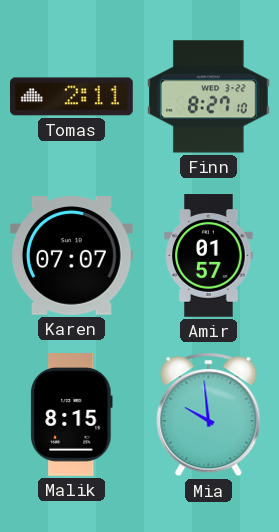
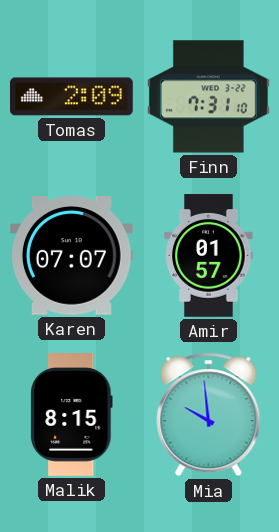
Tomas: 2:11 -> 2:09 (72, 97)
Finn: 8:27 -> 7:31 (209, 97)
